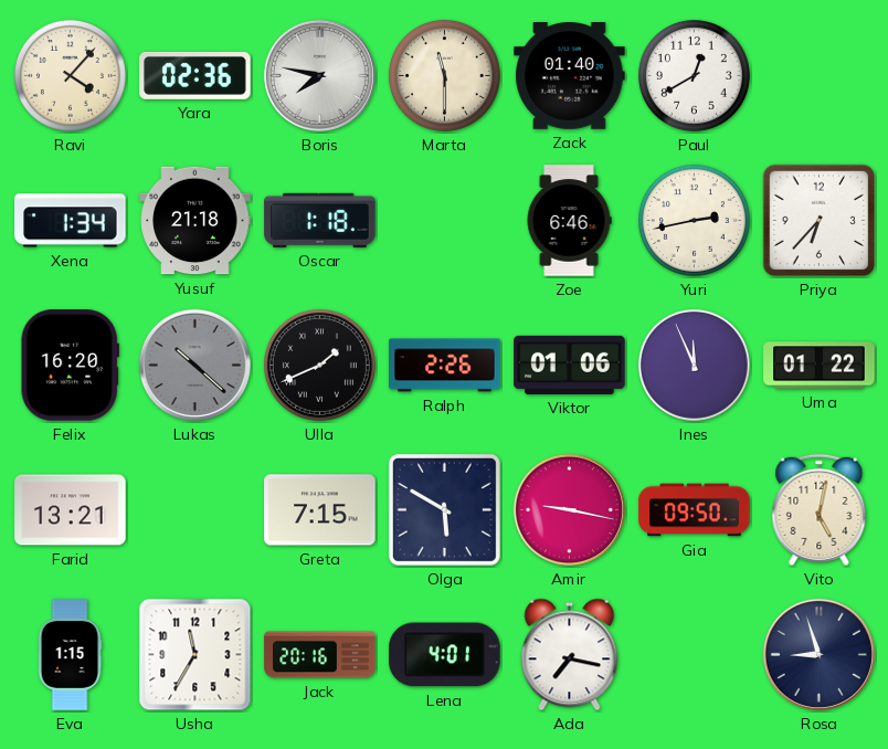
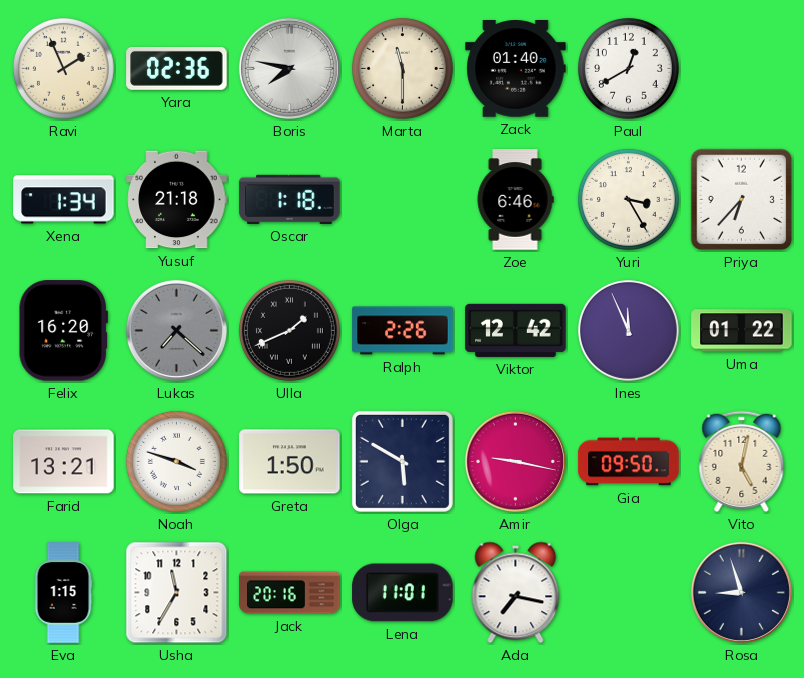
Ravi: 4:07 -> 1:56 (63, 68)
Yuri: 2:43 -> 3:25 (628, 199)
Lukas: 10:22 -> 7:22 (176, 330)
Viktor: 01:06 -> 12:42 (516, 330)
Noah: none -> 3:48 (176, 461)
Greta: 7:15 -> 1:50 (290, 462)
Lena: 4:01 -> 11:01 (403, 593)
